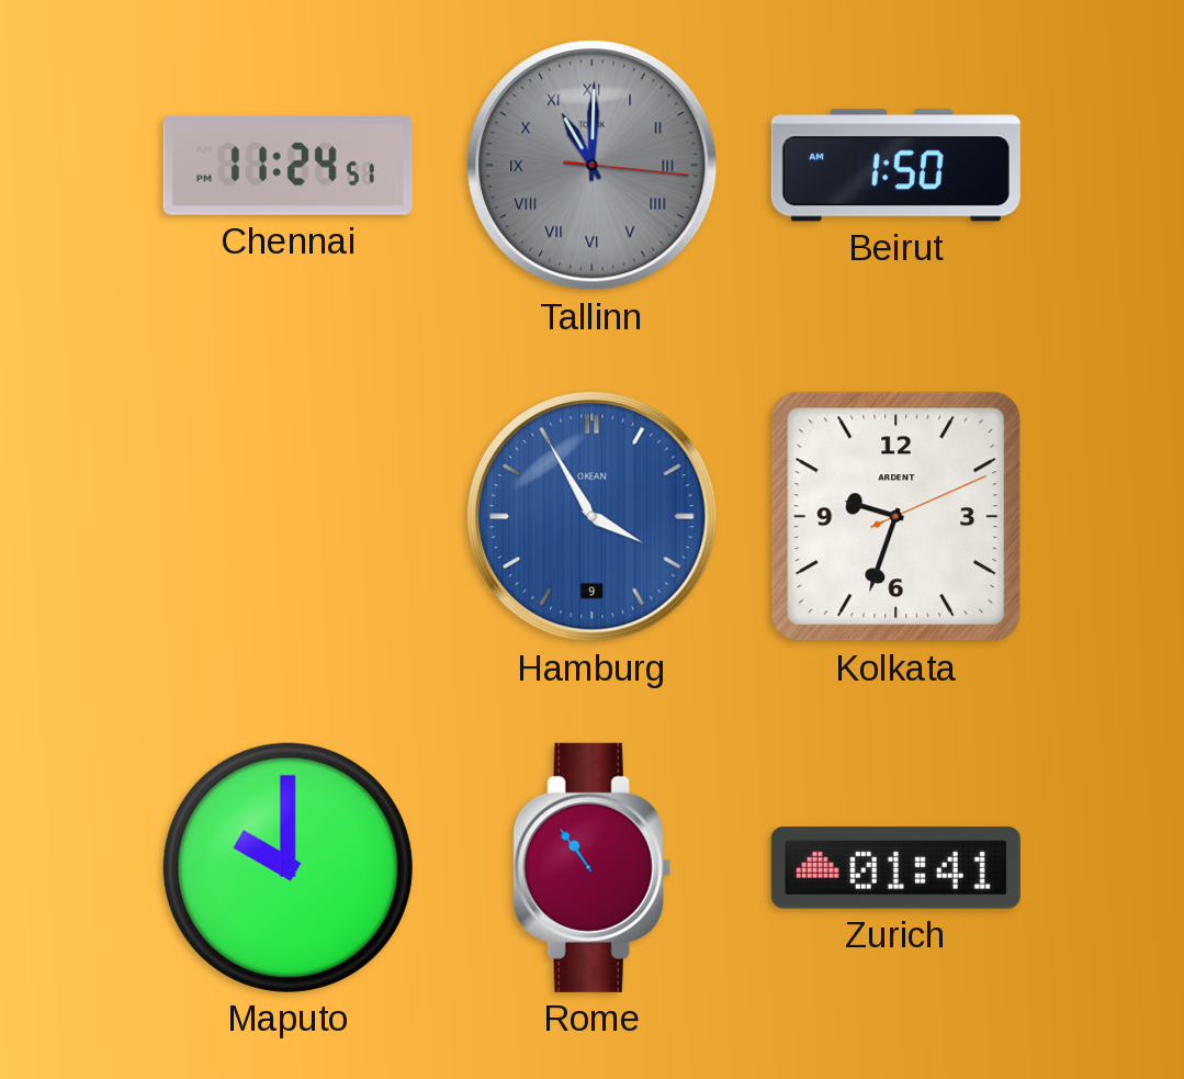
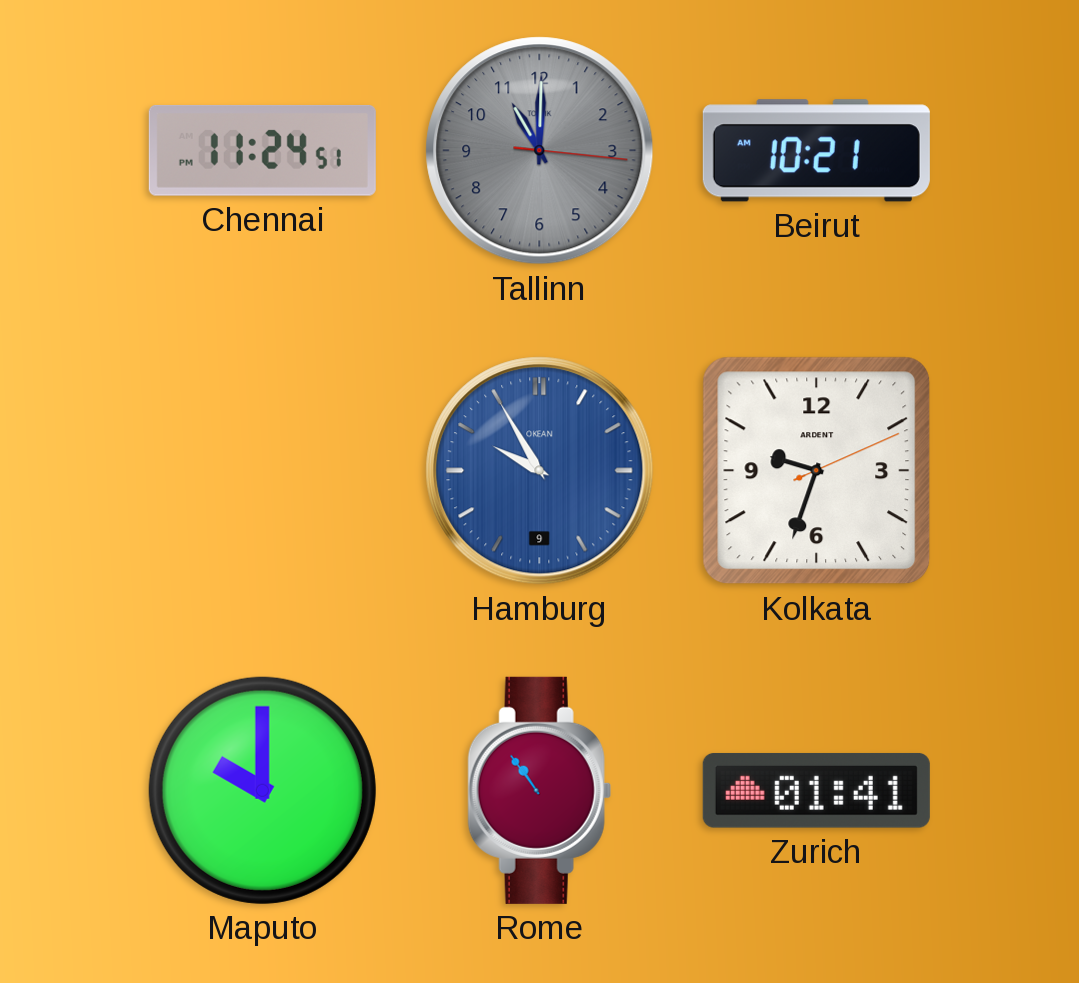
Tallinn numerals: Roman -> Arabic (540, 151)
Beirut: 1:50 -> 10:21 (816, 151)
Hamburg: 3:55 -> 9:55 (540, 471)
